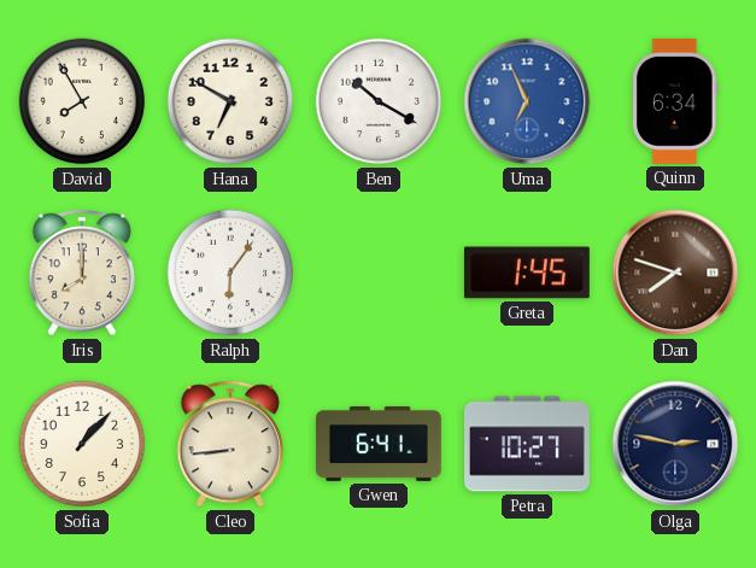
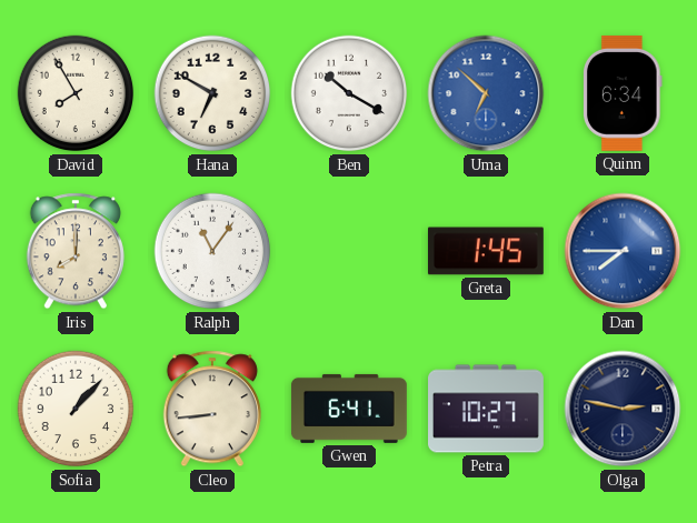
Uma: 6:56 -> 6:52 (486, 93)
Ralph: 6:06 -> 11:06 (212, 251)
Dan: 7:48 -> 7:45 (623, 251)
Dan dial: brown -> blue (623, 251)
